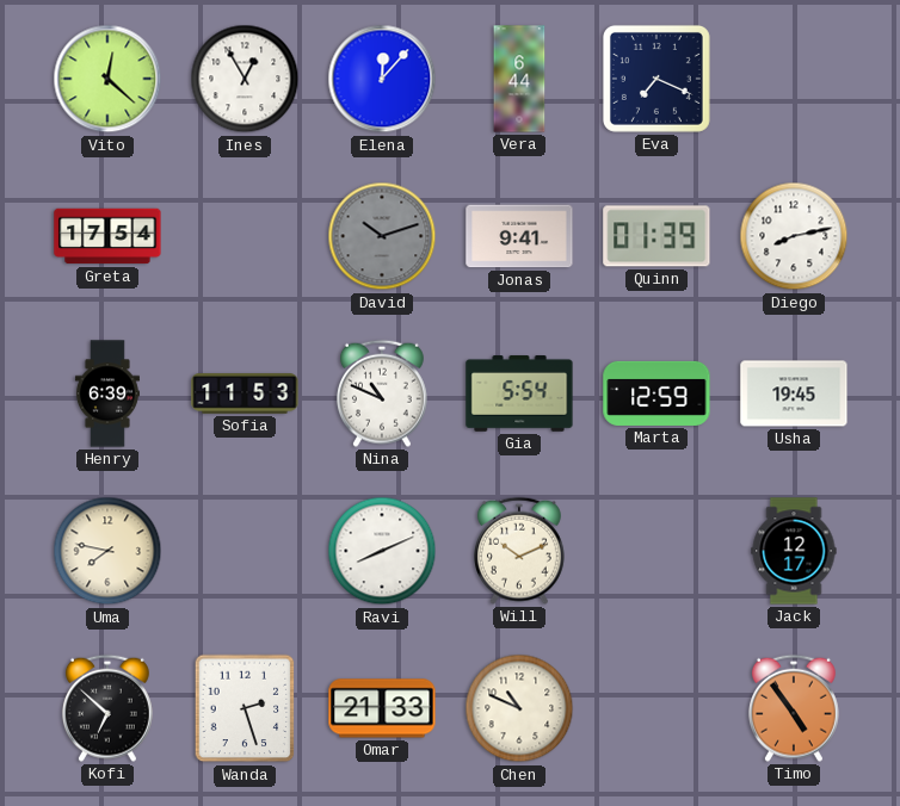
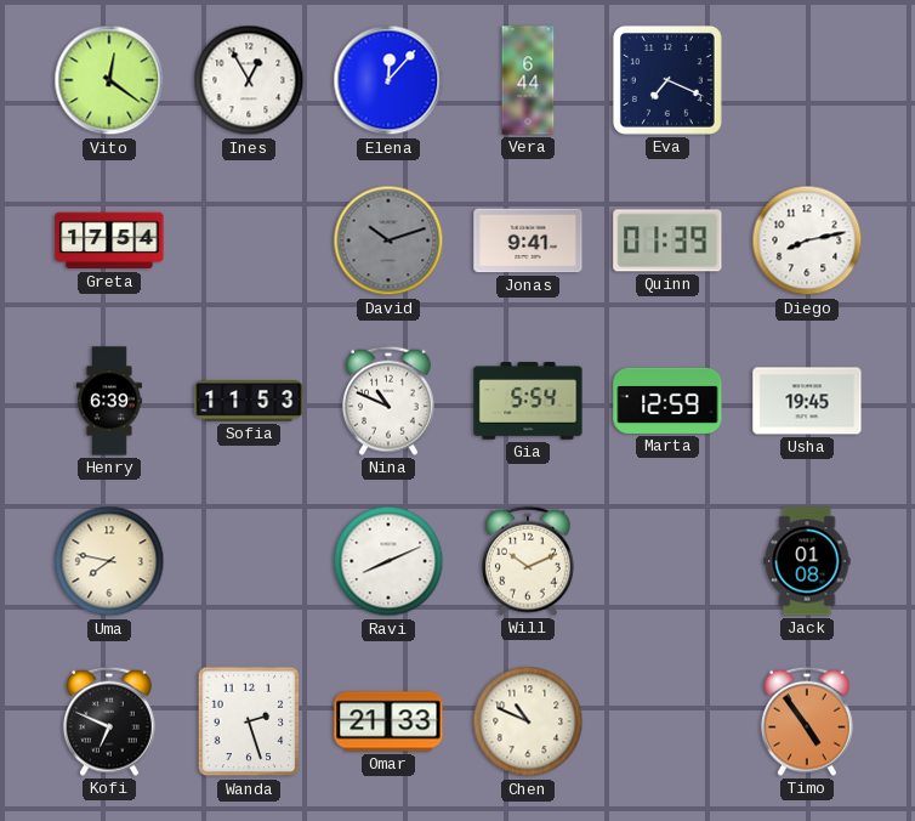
Vito: 12:22 -> 12:21 (109, 80)
Jack: 12:17 -> 01:08 (807, 561)
Kofi: 6:52 -> 6:49 (109, 721)
